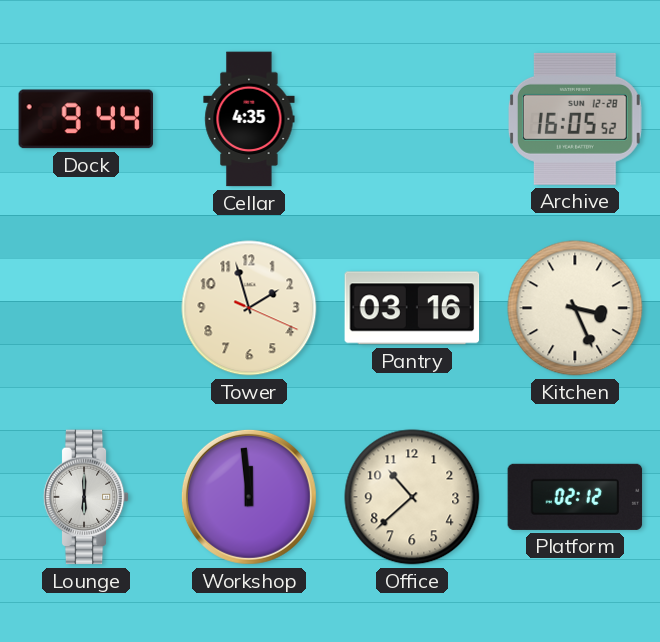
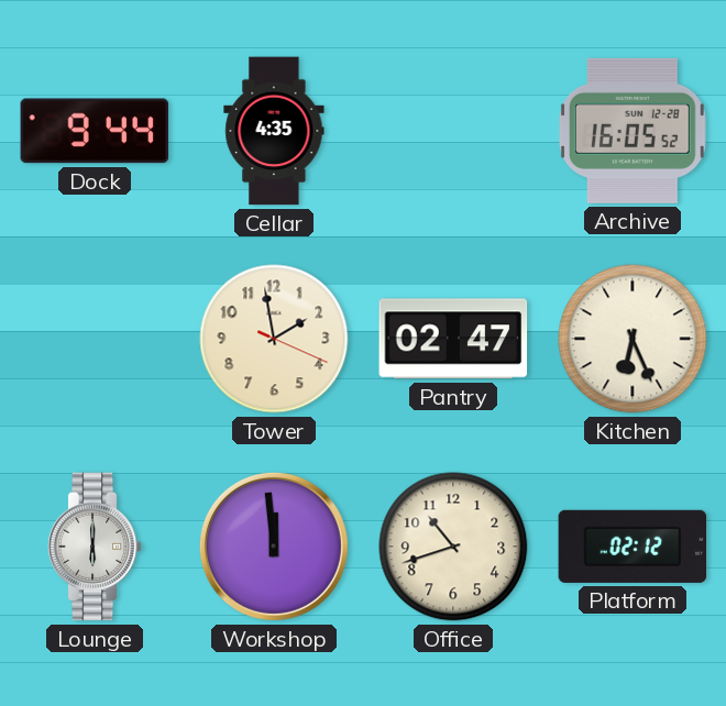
Tower: 1:57 -> 1:58 (274, 339)
Pantry: 03:16 -> 02:47 (453, 339)
Kitchen: 3:26 -> 6:26 (632, 339)
Office: 10:38 -> 10:42 (453, 547)
